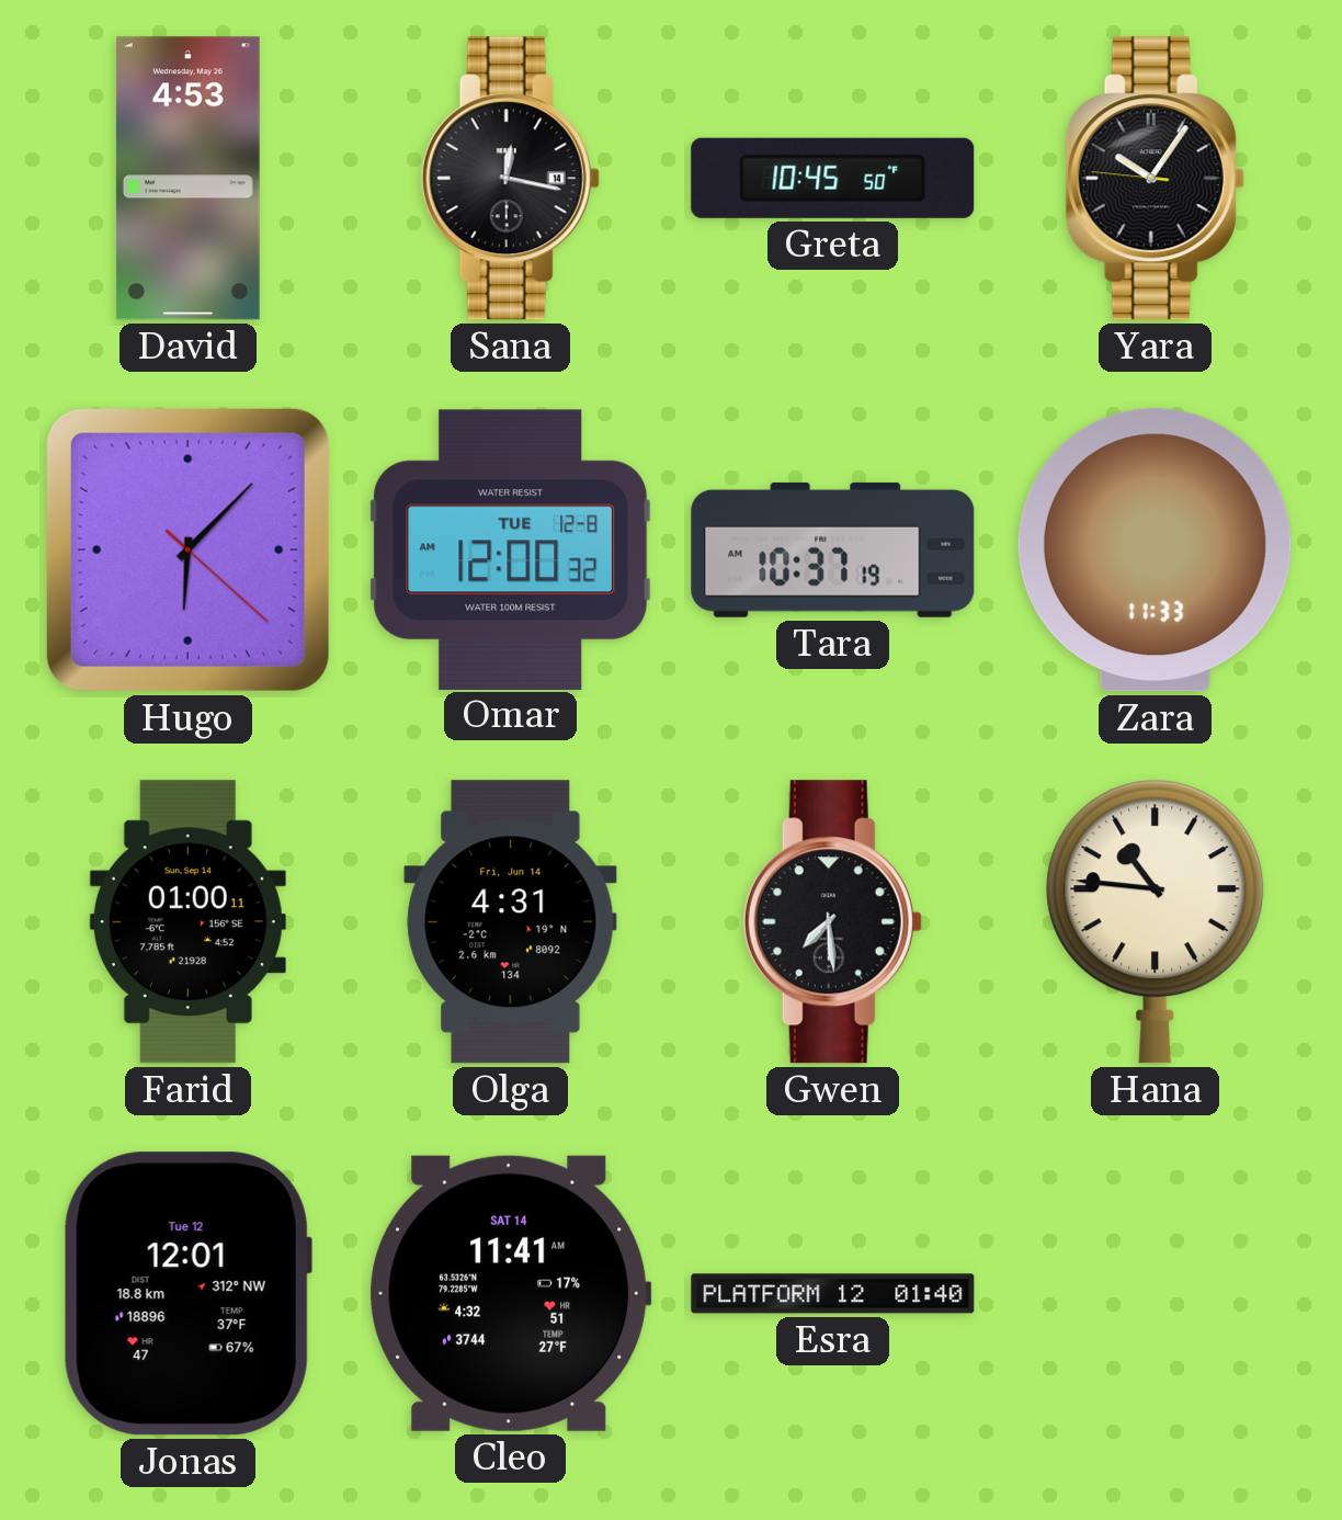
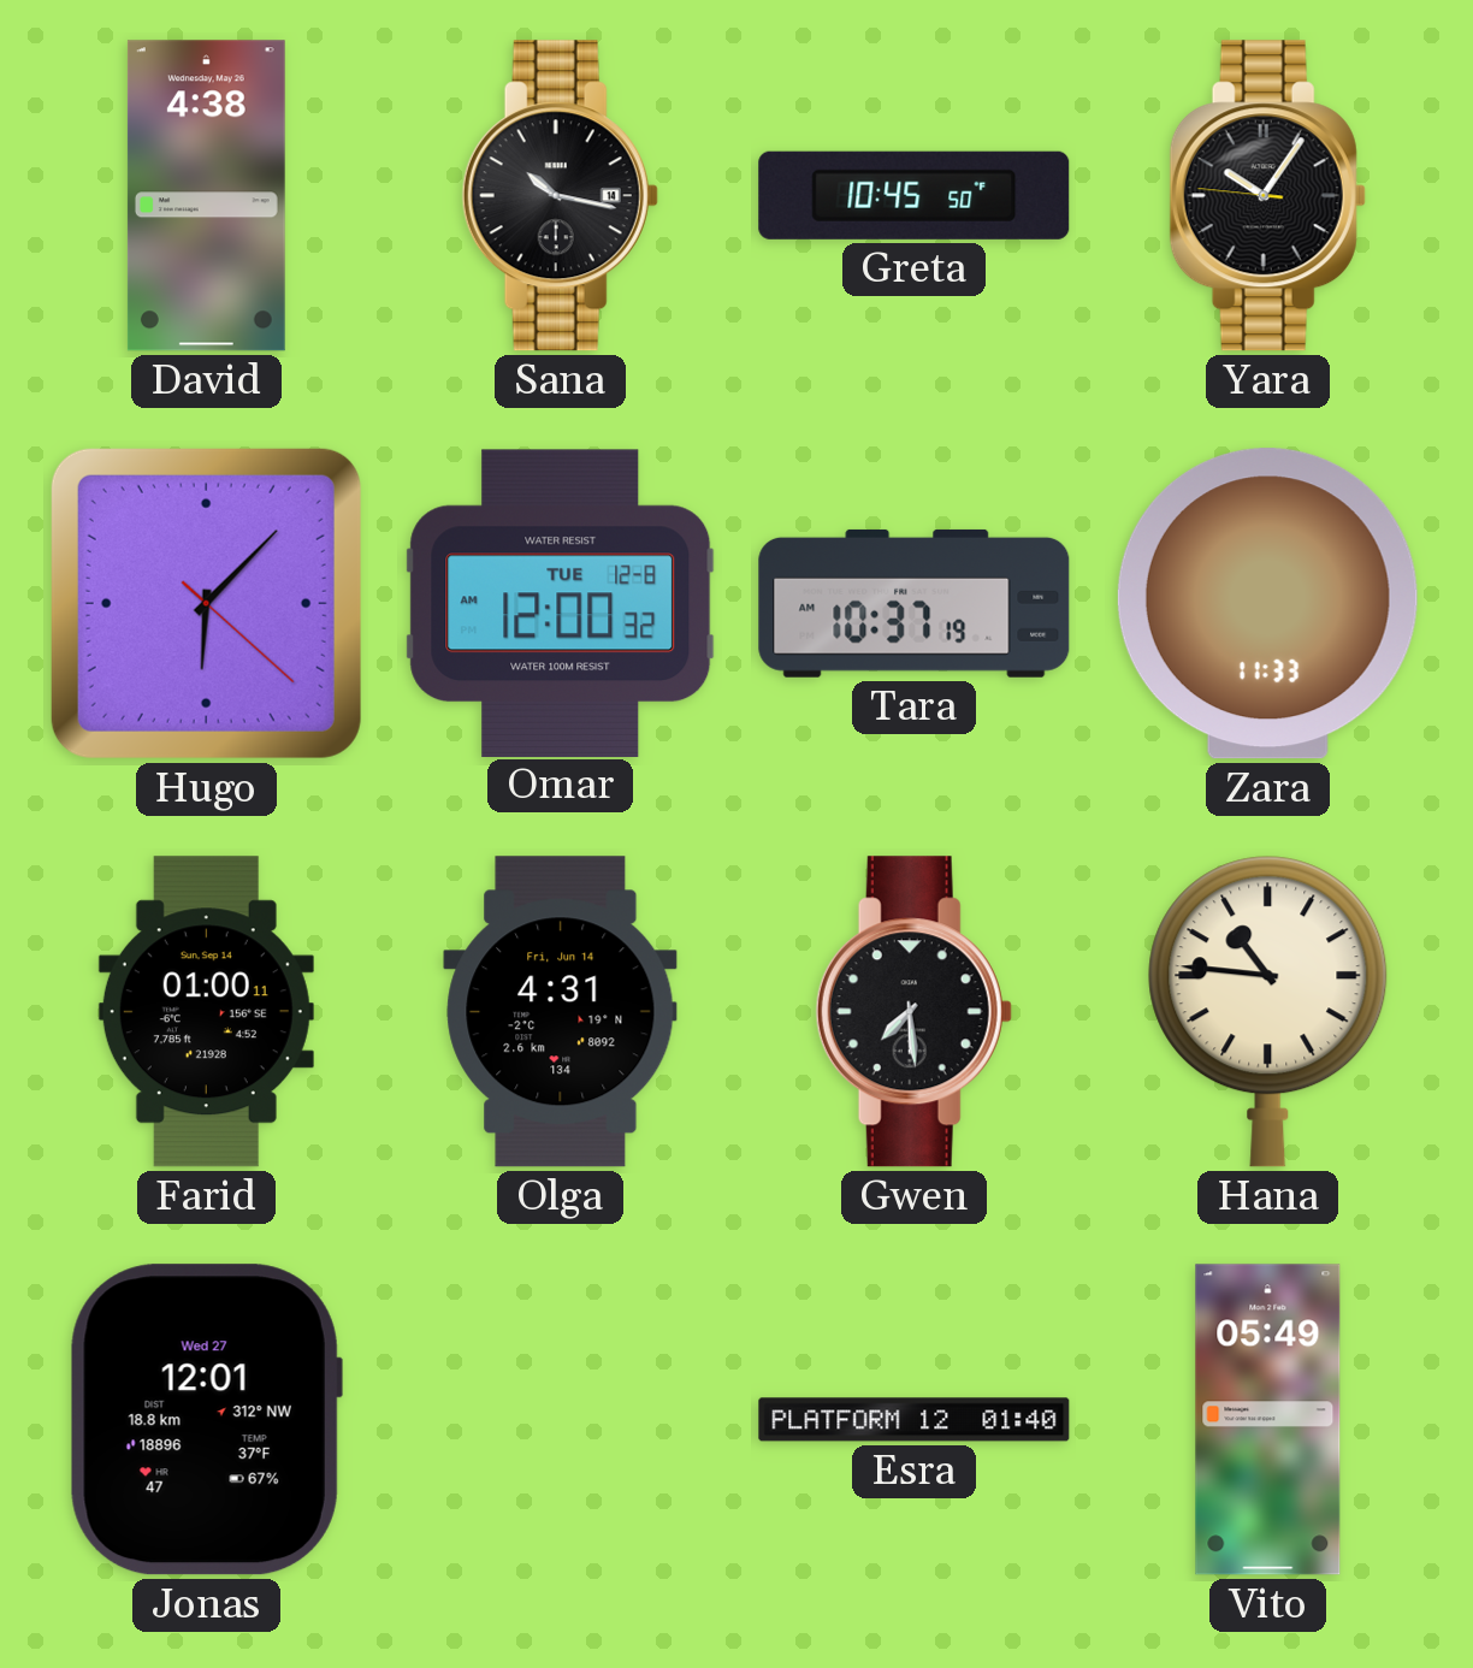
David: 4:53 -> 4:38 (206, 196)
Sana: 12:17 -> 10:17 (560, 196)
Jonas date: Tue 12 -> Wed 27 (206, 1420)
Cleo: 11:41 -> none (511, 1293)
Vito: none -> 05:49 (1268, 1420)
